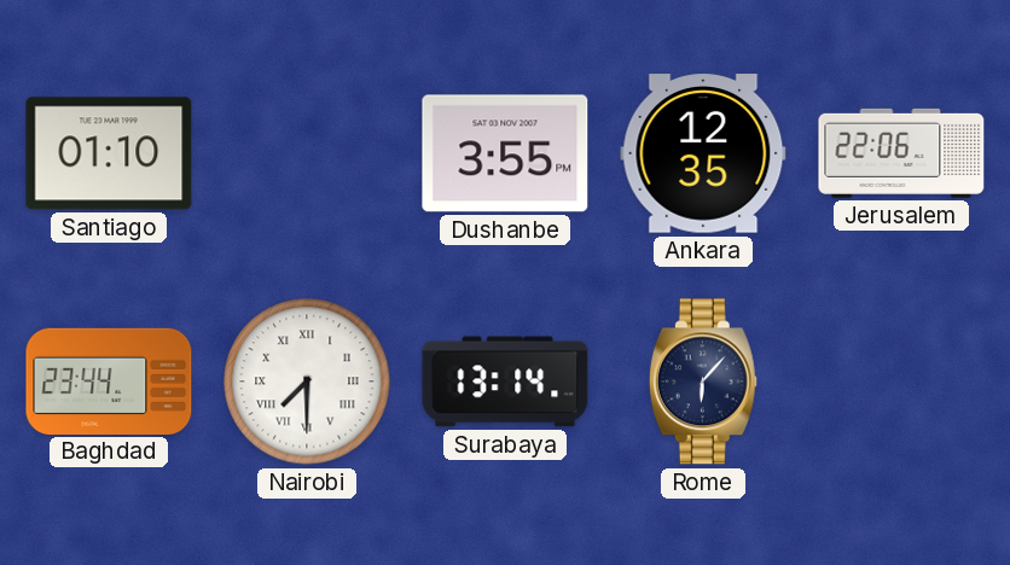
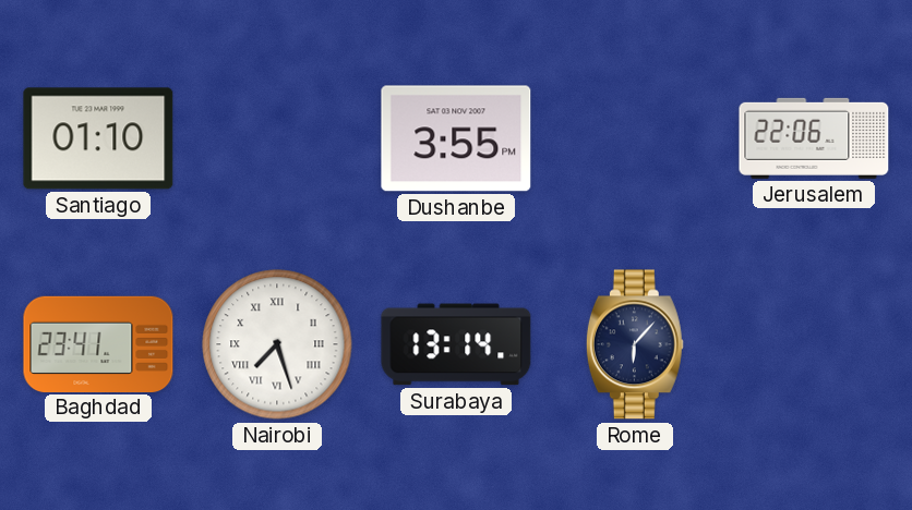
Ankara: 12:35 -> none (703, 153)
Baghdad: 23:44 -> 23:41 (98, 343)
Nairobi: 7:30 -> 7:27 (277, 344)
